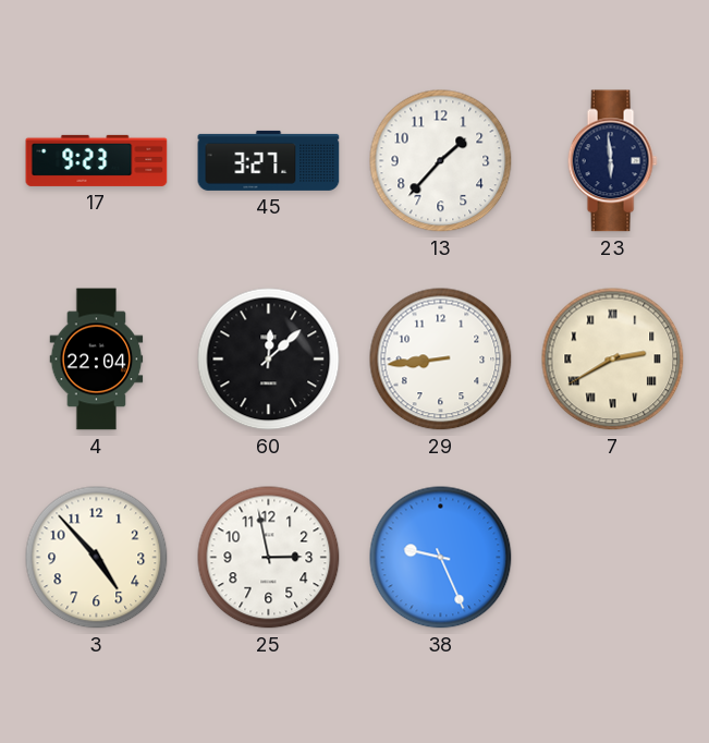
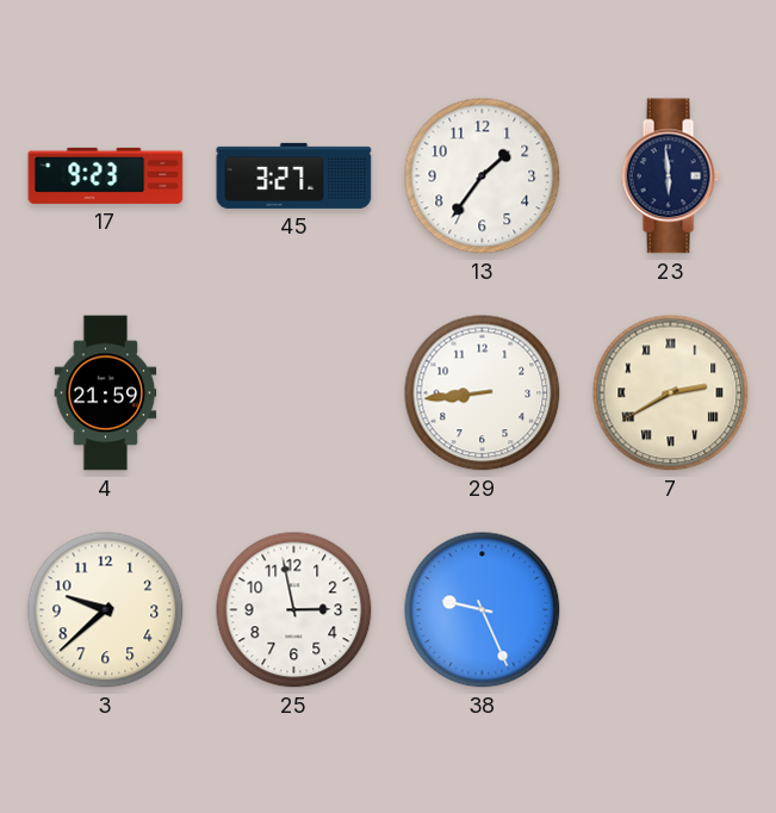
13: 1:37 -> 1:36 (483, 176)
4: 22:04 -> 21:59 (106, 393)
60: 12:08 -> none (269, 360)
3: 4:53 -> 9:38 (106, 610)
